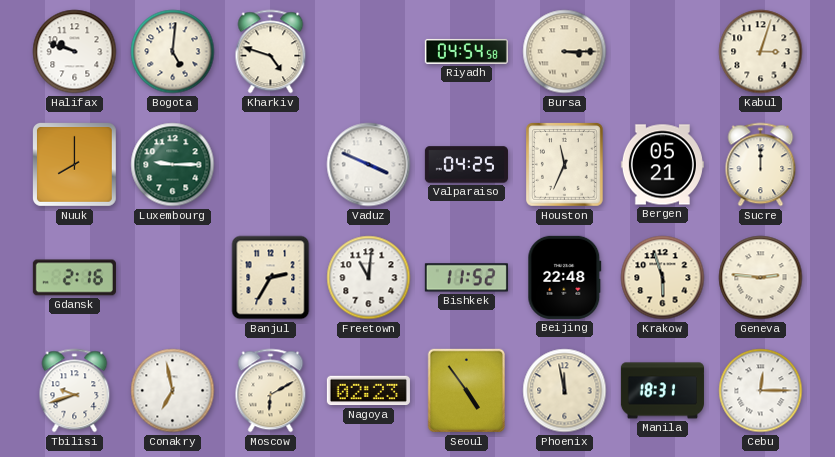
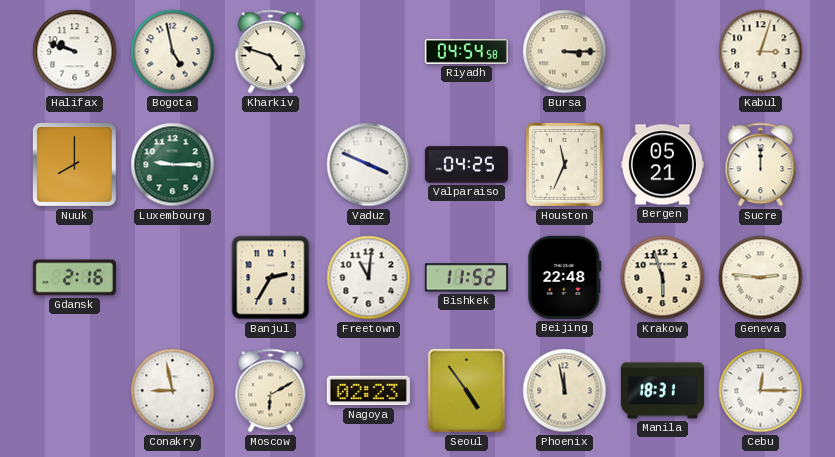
Bogota: 5:01 -> 4:58 (173, 52)
Tbilisi: 9:42 -> none (75, 391)
Conakry: 6:58 -> 8:58 (173, 391)
